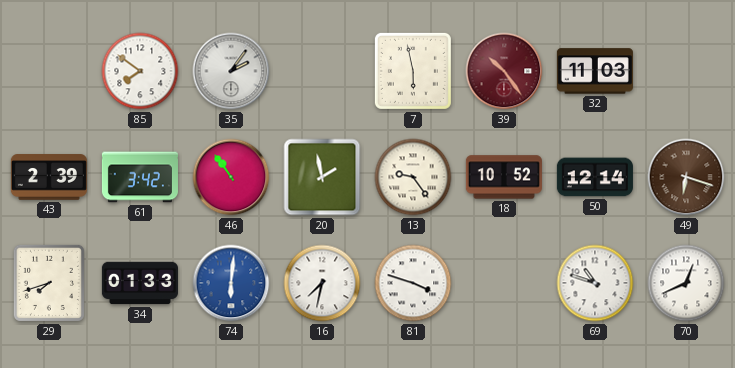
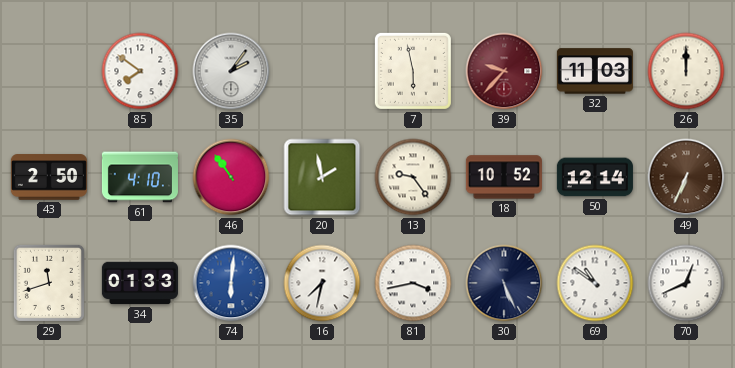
39: 10:24 -> 9:37 (504, 71)
26: none -> 12:00 (686, 71)
43: 2:39 -> 2:50 (49, 177)
61: 3:42 -> 4:10 (140, 177)
49: 6:18 -> 6:34 (686, 177)
29: 7:42 -> 11:42 (49, 283)
81: 3:48 -> 3:43 (413, 283)
30: none -> 5:26 (504, 283)
69: 10:48 -> 10:51 (595, 283)
